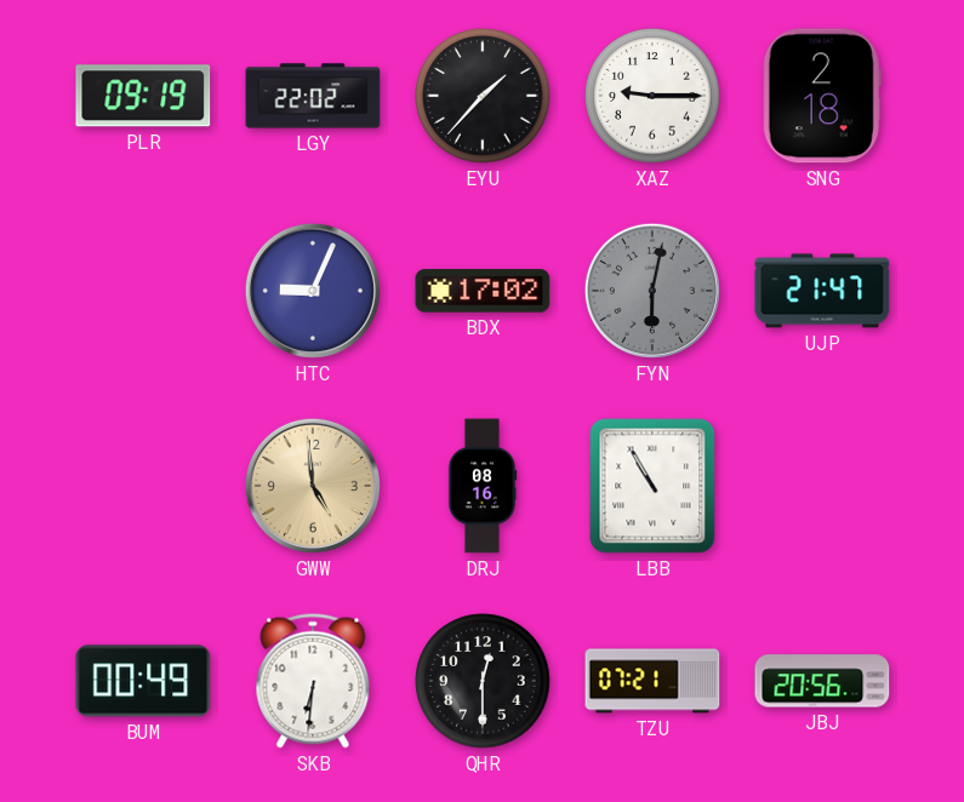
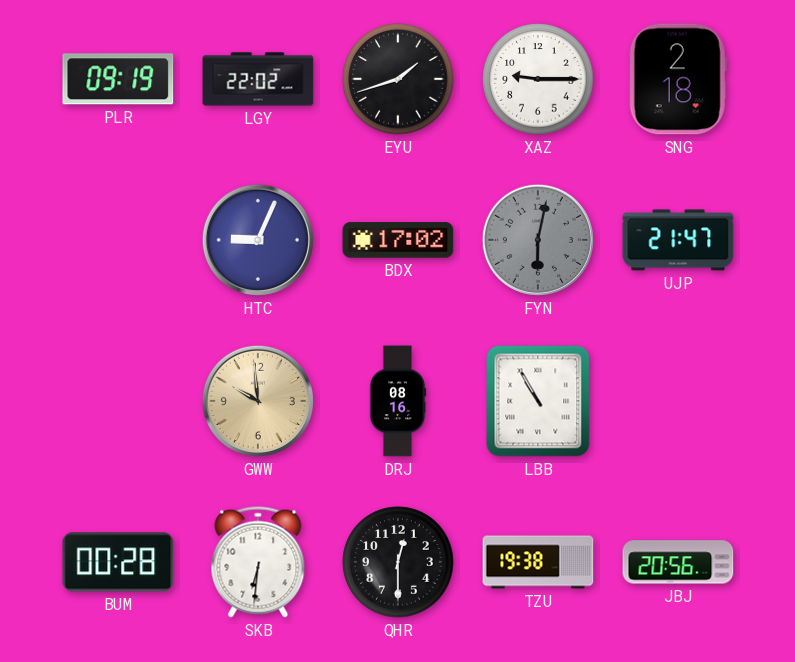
EYU: 1:37 -> 1:42 (398, 79)
GWW: 4:59 -> 9:59 (258, 401)
BUM: 00:49 -> 00:28 (118, 562)
TZU: 07:21 -> 19:38 (538, 562)
